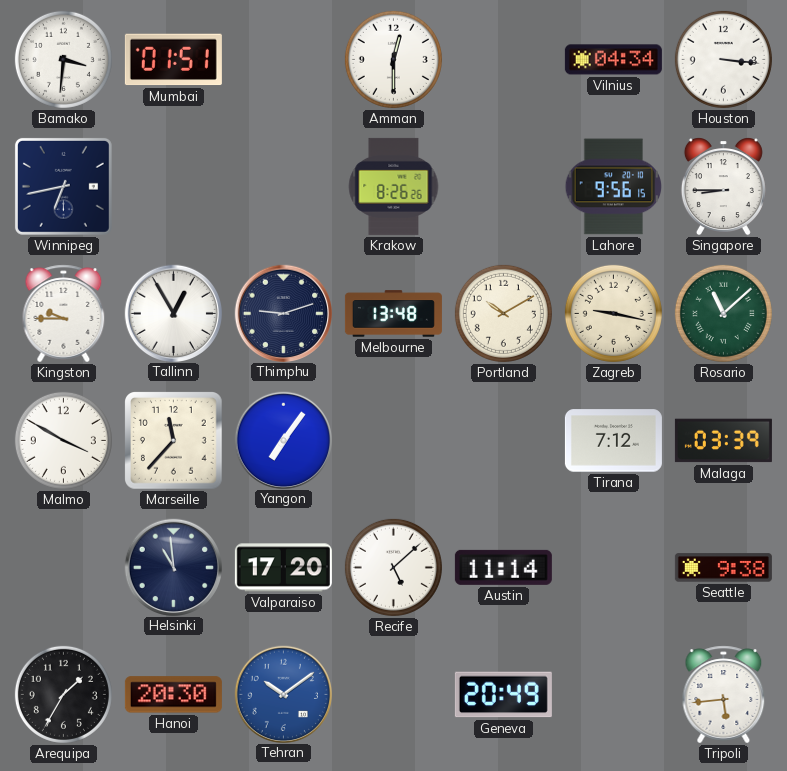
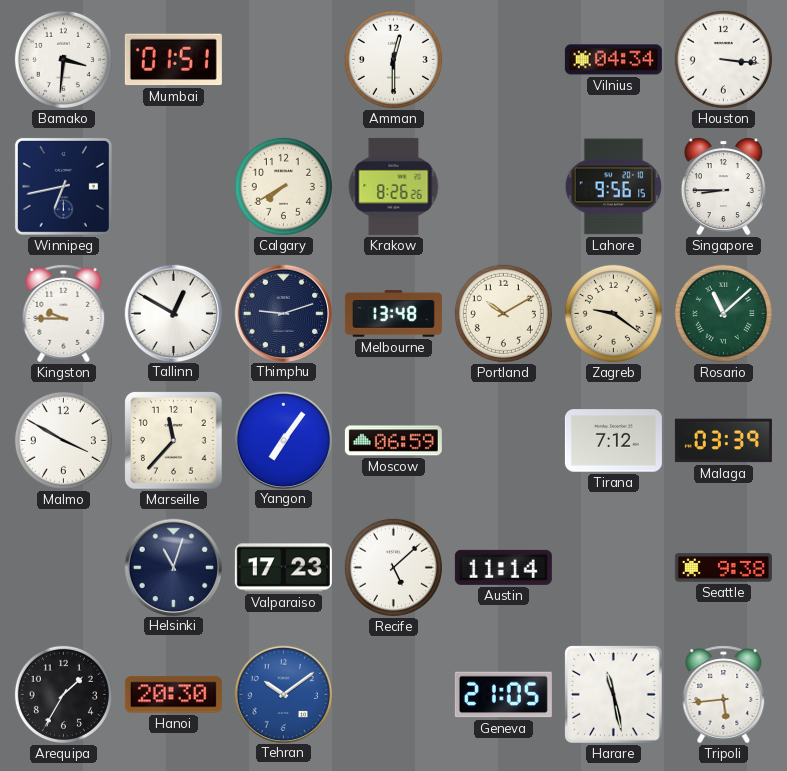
Calgary: none -> 7:40 (283, 186)
Tallinn: 12:55 -> 12:50 (173, 313)
Zagreb: 9:17 -> 9:21 (613, 313)
Moscow: none -> 06:59 (393, 441)
Helsinki: 10:59 -> 11:03 (173, 567)
Valparaiso: 17:20 -> 17:23 (283, 568)
Geneva: 20:49 -> 21:05 (503, 695)
Harare: none -> 11:28 (614, 695)
